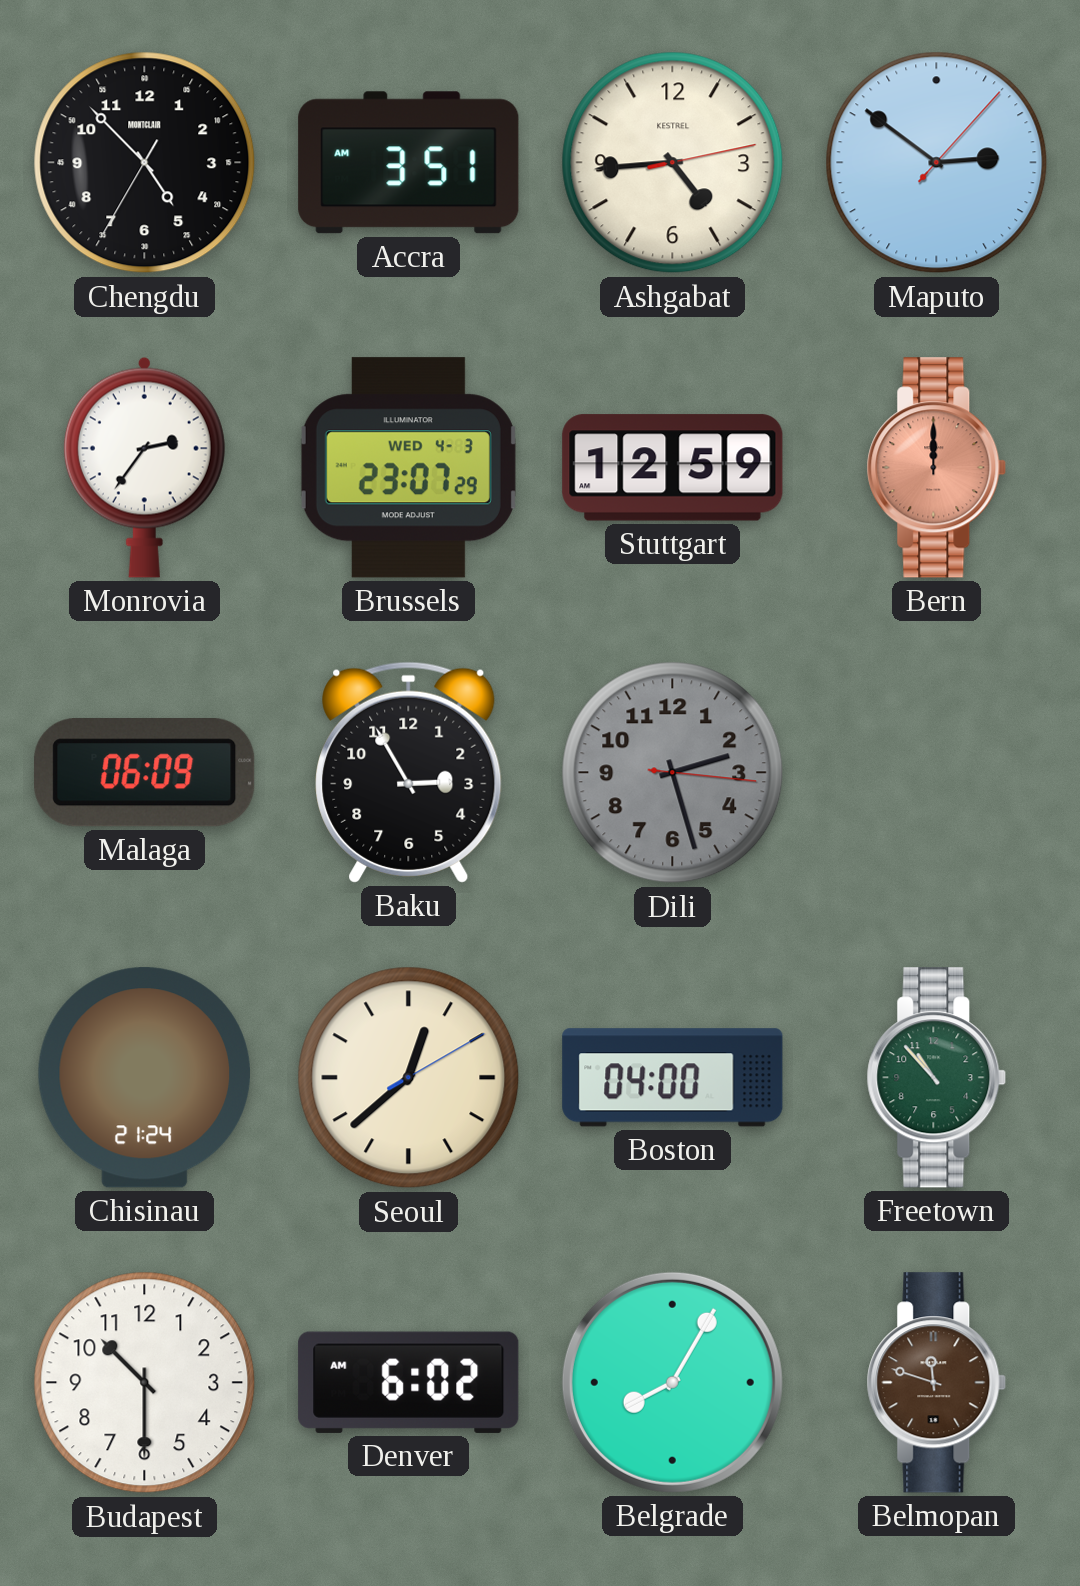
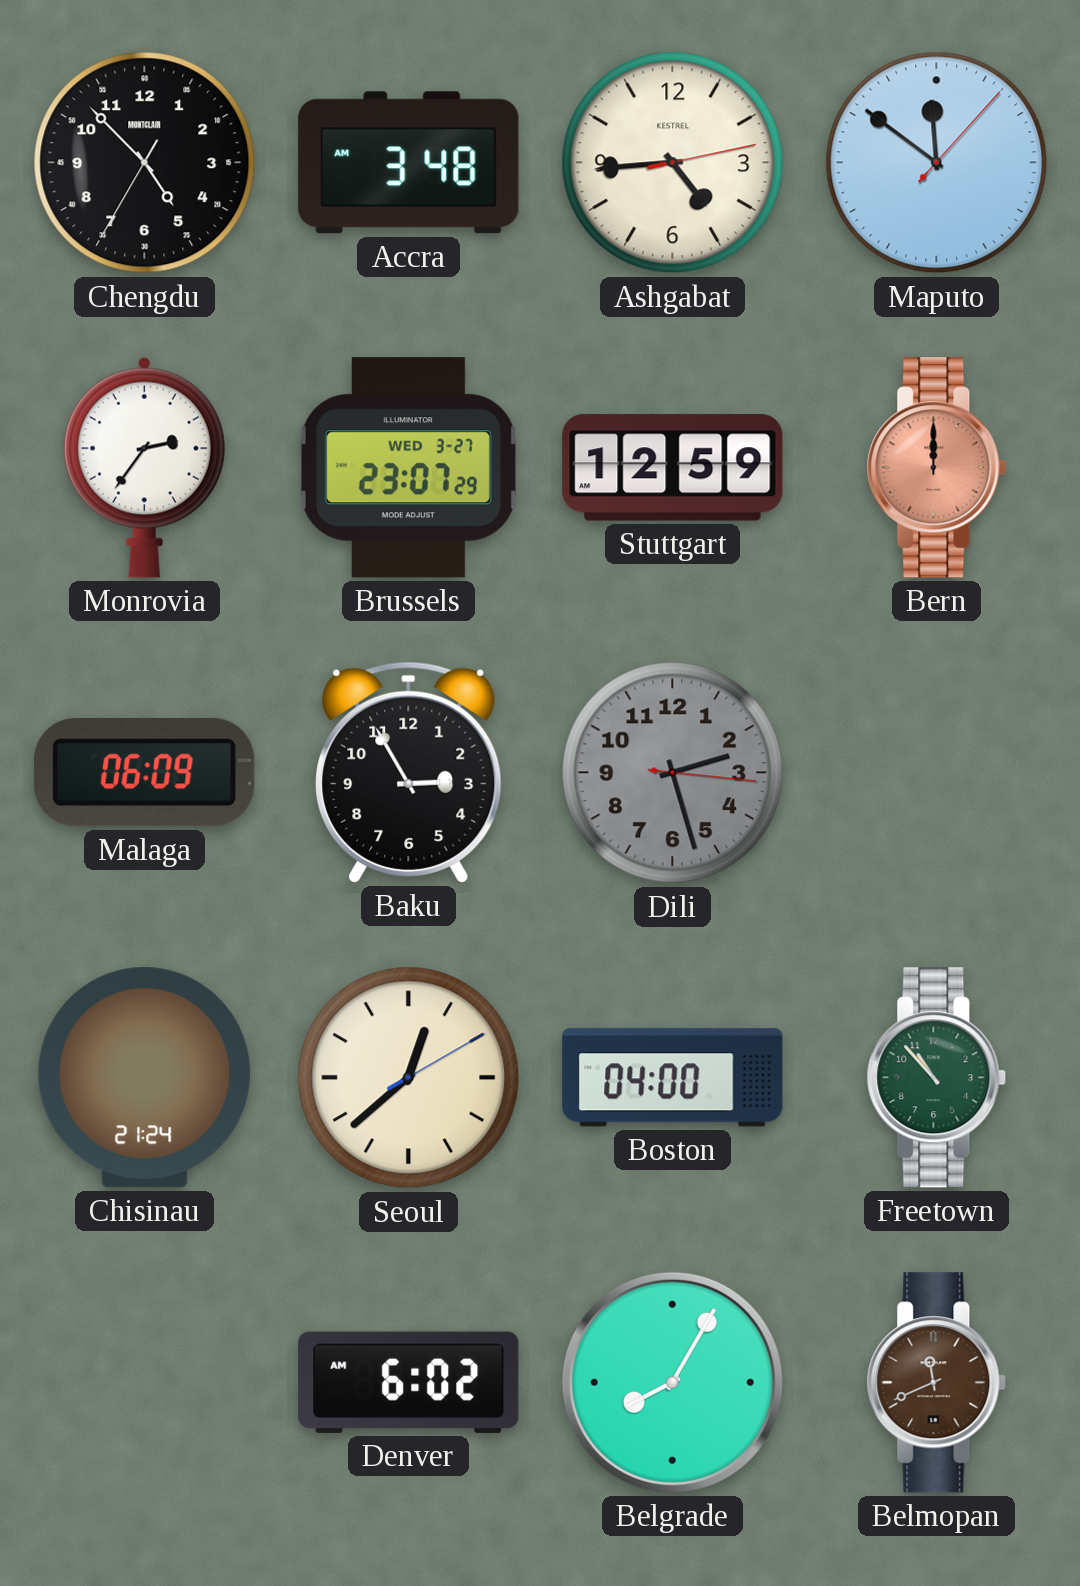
Accra: 3:51 -> 3:48 (409, 163)
Maputo: 2:51 -> 11:51 (937, 163)
Brussels date: WED 4-3 -> WED 3-27 (408, 468)
Budapest: 10:30 -> none (145, 1383)
Belmopan: 11:48 -> 11:41 (937, 1383)
